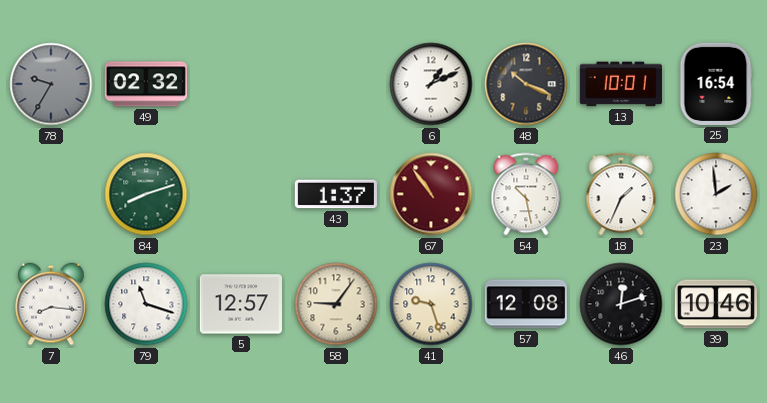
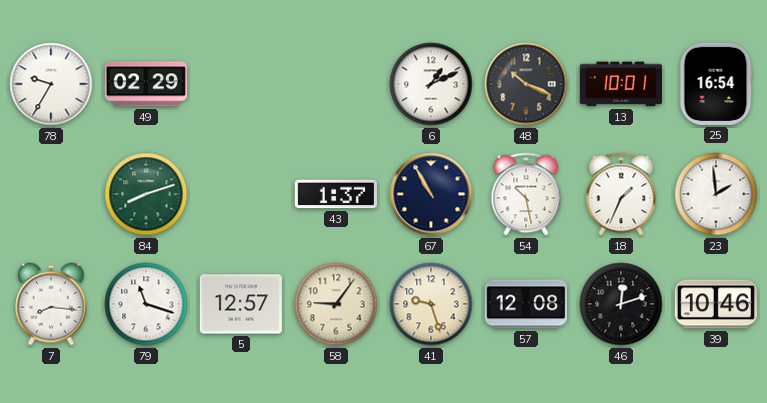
78 dial: grey -> white (51, 84)
49: 02:32 -> 02:29 (146, 84)
67: 10:54 -> 10:55 (431, 194)
67 dial: burgundy -> navy (431, 194)
